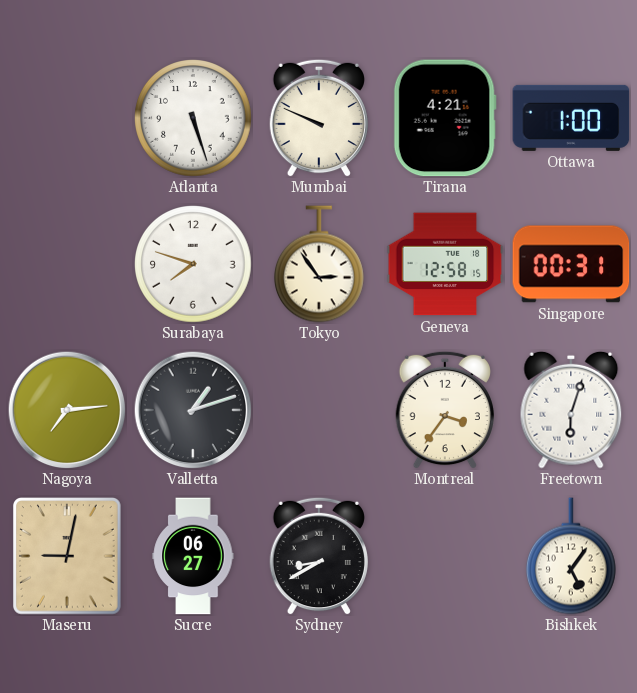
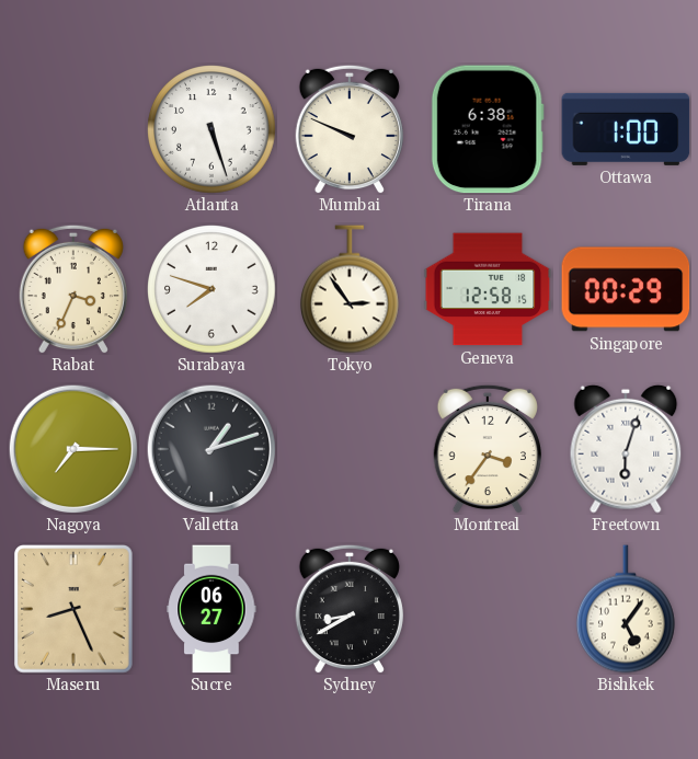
Tirana: 4:21 -> 6:38 (488, 129)
Rabat: none -> 3:34 (73, 289)
Singapore: 00:31 -> 00:29 (626, 289)
Nagoya: 7:14 -> 7:15 (73, 449)
Maseru: 9:02 -> 8:26 (75, 610)
